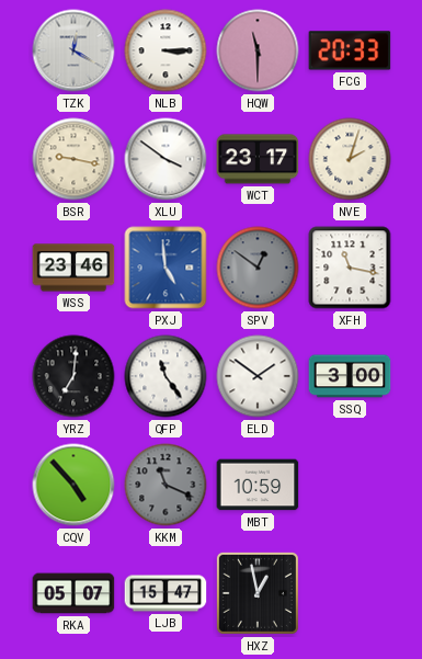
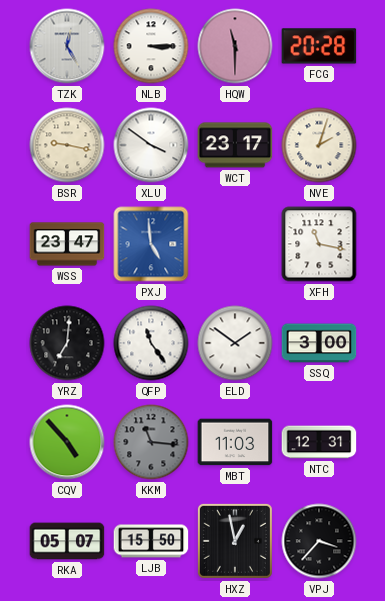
TZK: 12:20 -> 12:25 (67, 46)
FCG: 20:33 -> 20:28 (319, 46)
WSS: 23:46 -> 23:47 (67, 244)
SPV: 12:51 -> none (258, 268)
KKM: 11:19 -> 11:16 (151, 442)
MBT: 10:59 -> 11:03 (235, 442)
NTC: none -> 12:31 (319, 442)
LJB: 15:47 -> 15:50 (151, 541)
VPJ: none -> 3:37 (319, 541)
